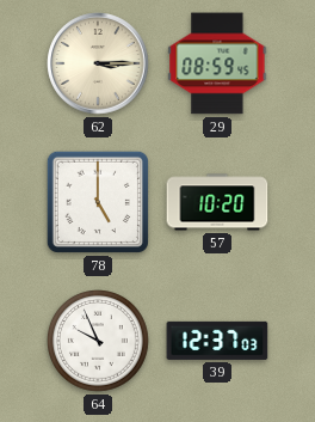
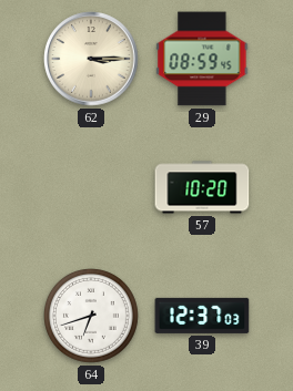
78: 5:00 -> none (98, 202)
64: 9:56 -> 6:42 (92, 317)
